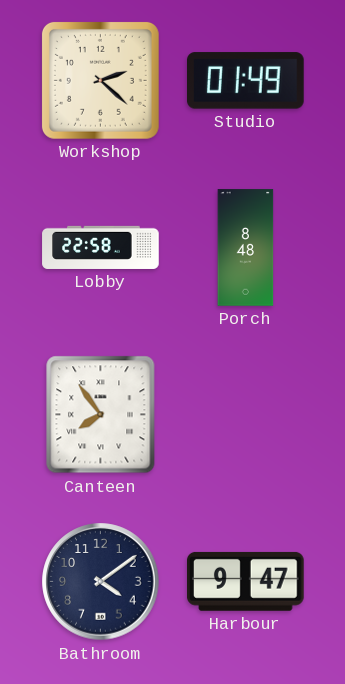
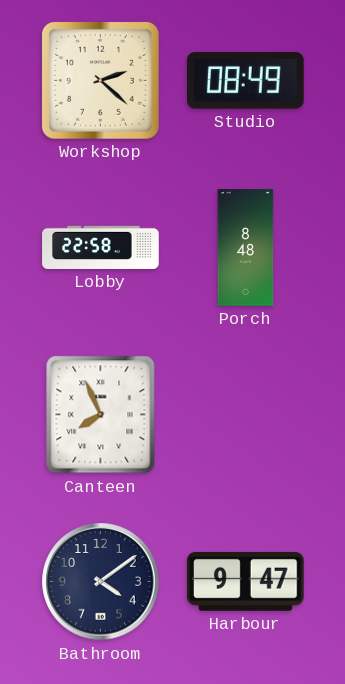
Studio: 01:49 -> 08:49 (246, 81)
Canteen: 7:54 -> 7:56 (101, 415)
